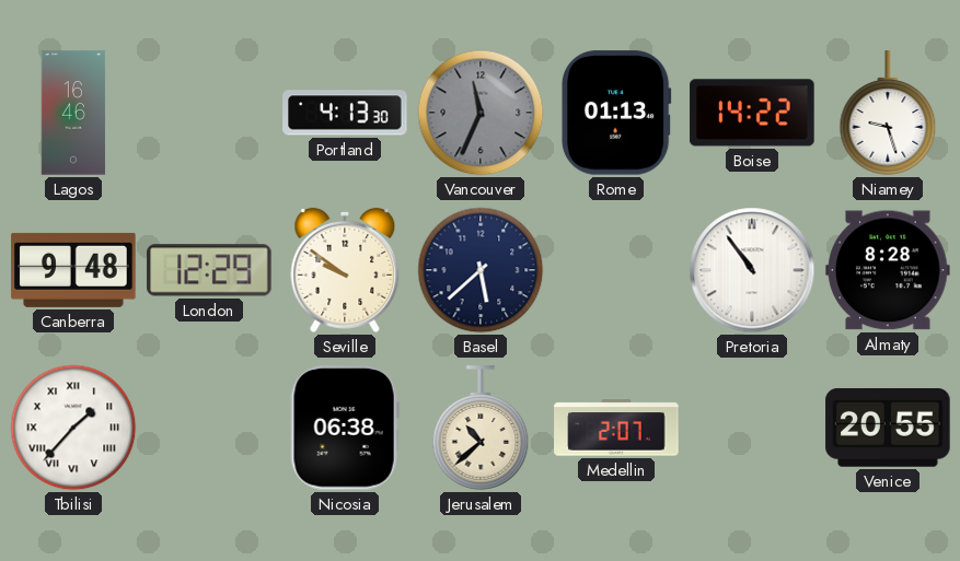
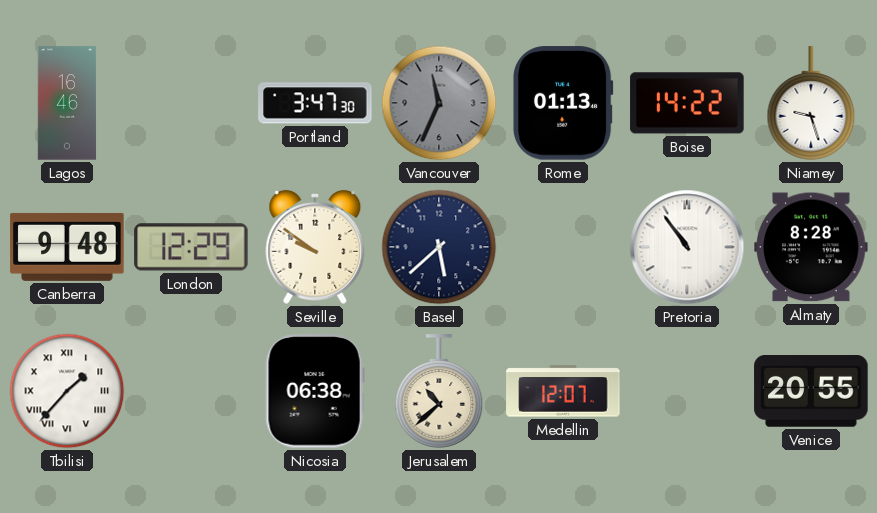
Portland: 4:13 -> 3:47 (315, 103)
Medellin: 2:07 -> 12:07 (563, 391)
